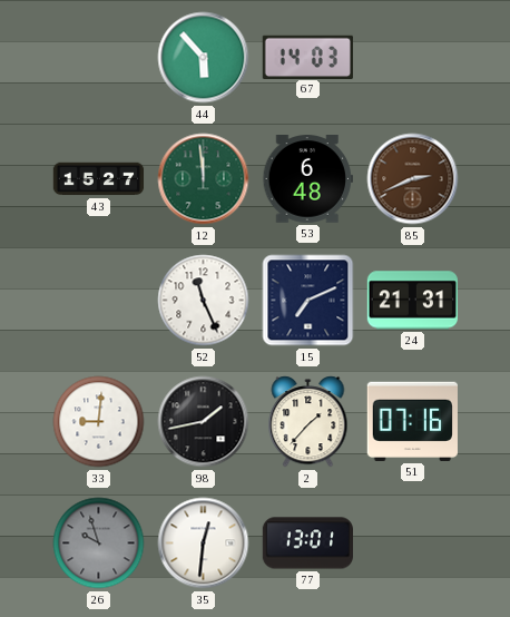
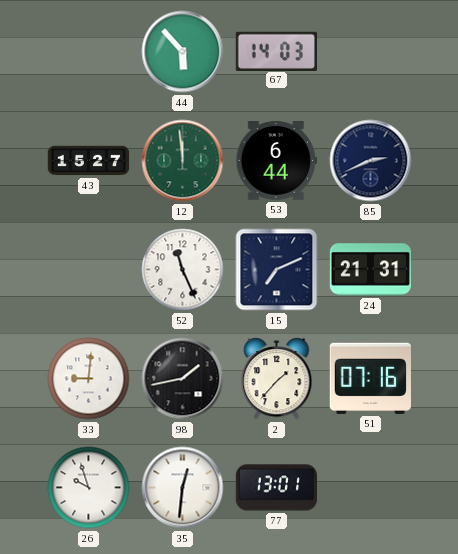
53: 6:48 -> 6:44 (276, 161)
85 dial: brown -> navy (371, 161)
26 dial: grey -> white (89, 488)
